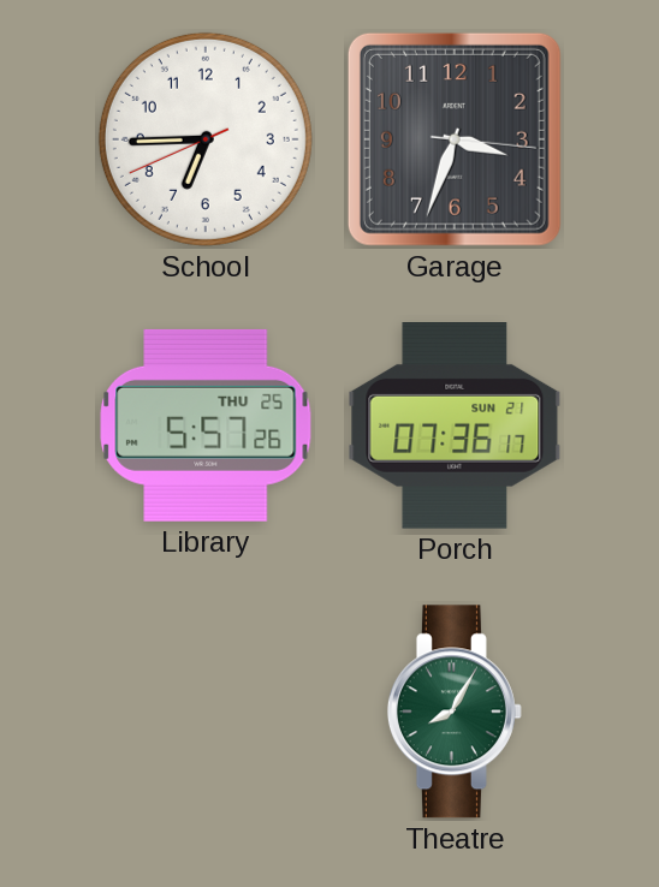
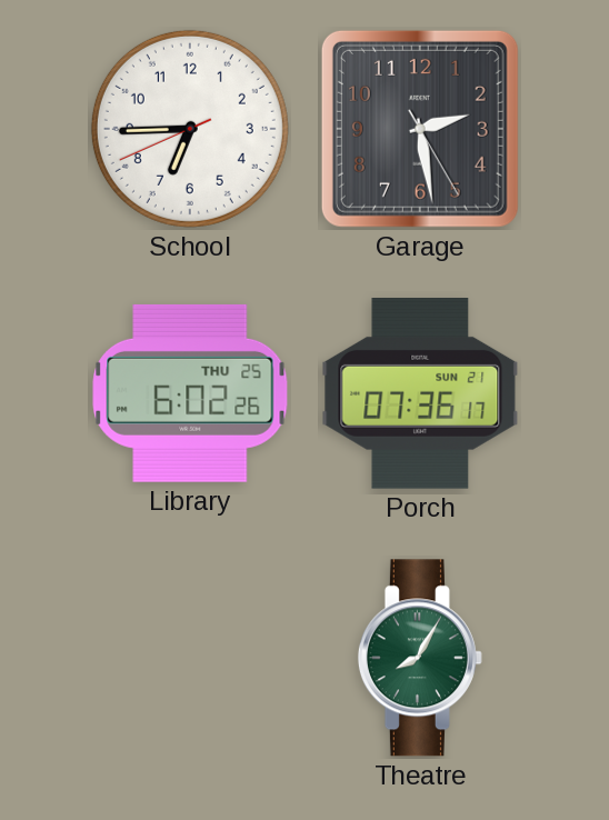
Garage: 3:33 -> 2:28 (420, 129)
Library: 5:57 -> 6:02 (190, 393)
